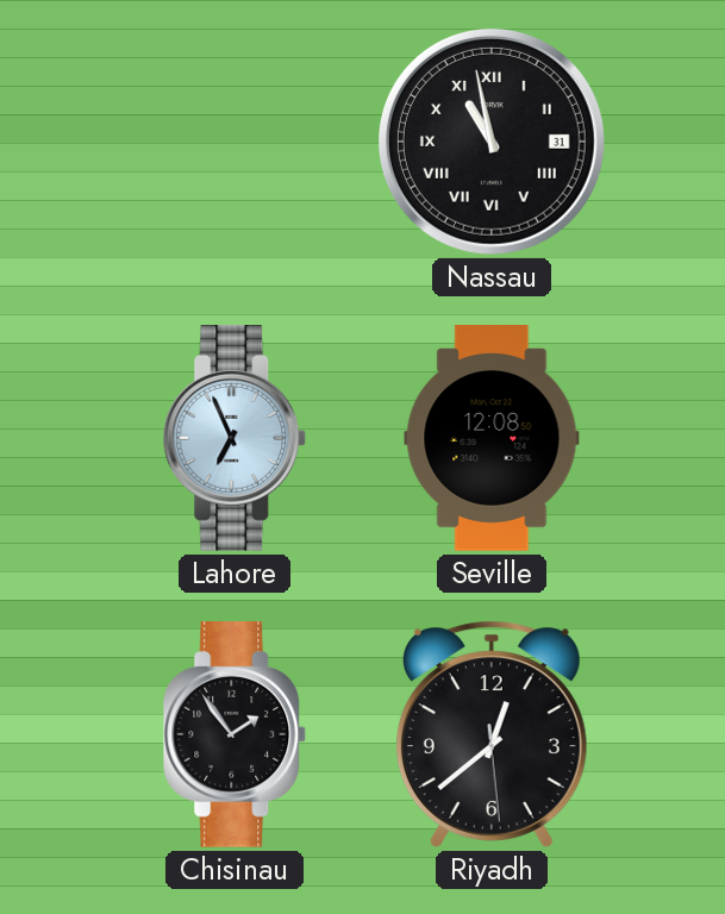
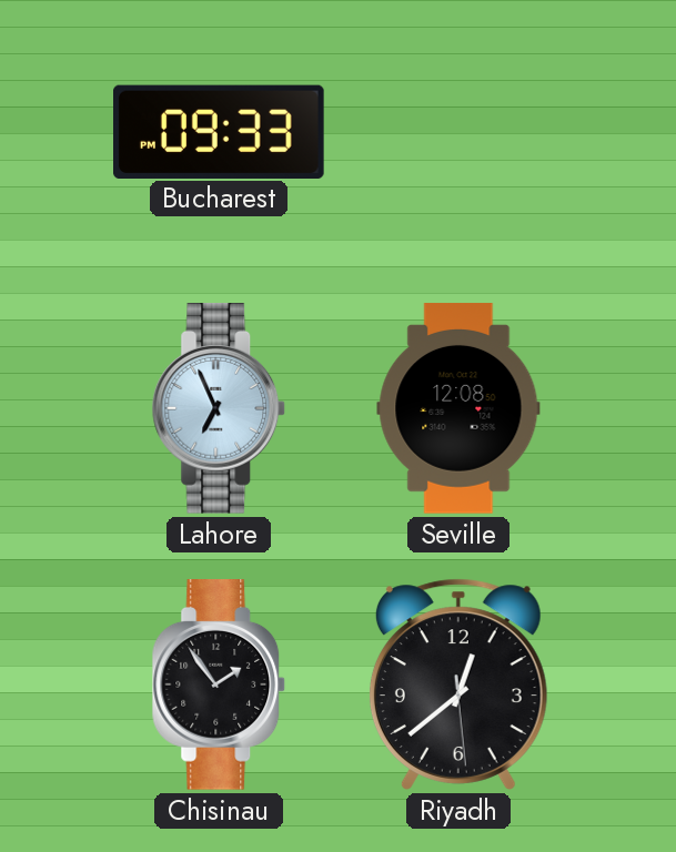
Bucharest: none -> 09:33 (220, 131)
Nassau: 10:58 -> none (492, 142)
